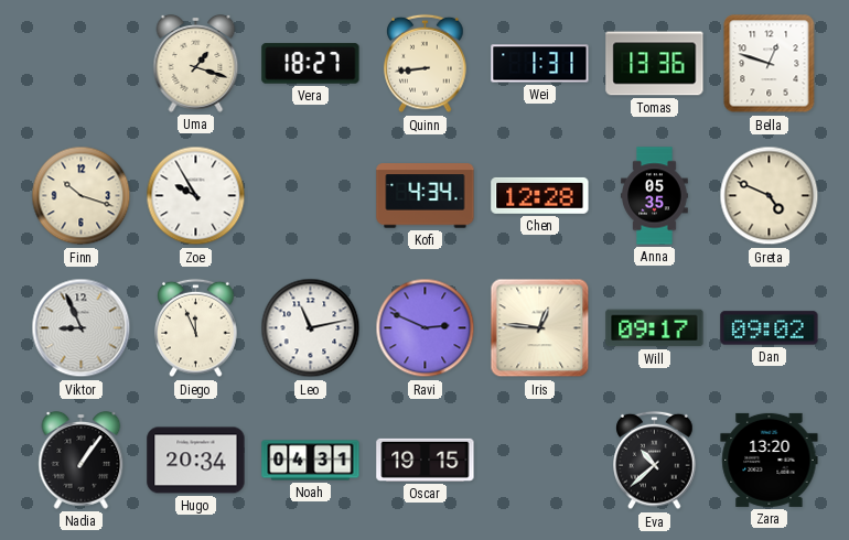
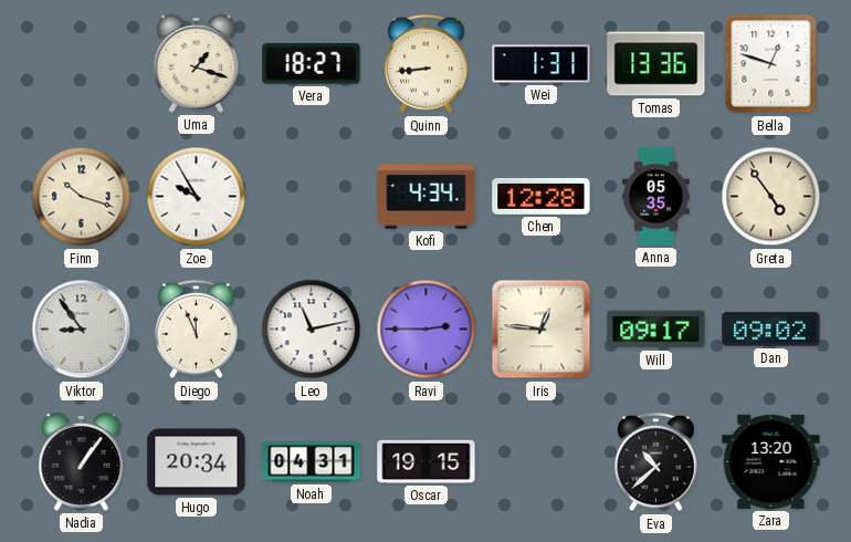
Greta: 4:49 -> 4:54 (771, 197)
Viktor: 8:56 -> 8:54 (82, 330)
Ravi: 2:49 -> 2:45 (427, 330)
